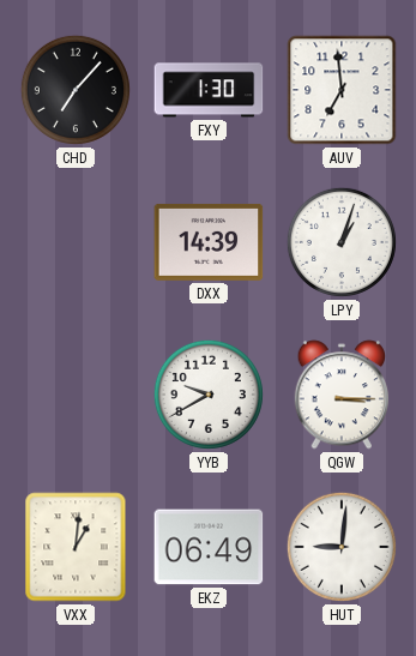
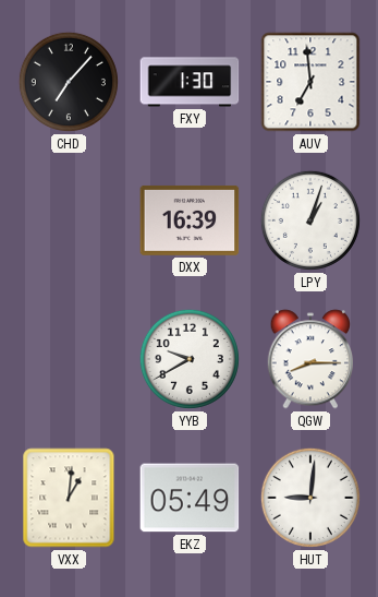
DXX: 14:39 -> 16:39 (190, 220)
QGW: 3:15 -> 8:15 (310, 359)
EKZ: 06:49 -> 05:49 (190, 498)
